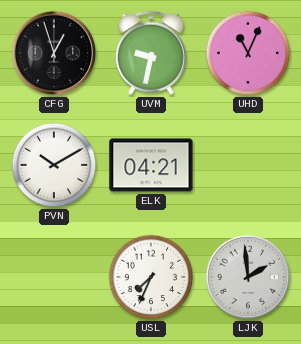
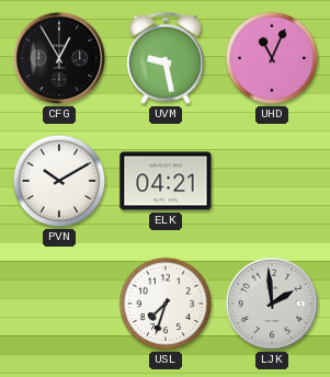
CFG: 12:57 -> 12:55 (59, 58)
UVM: 9:32 -> 9:28 (166, 58)
USL: 7:34 -> 7:33 (166, 304)
